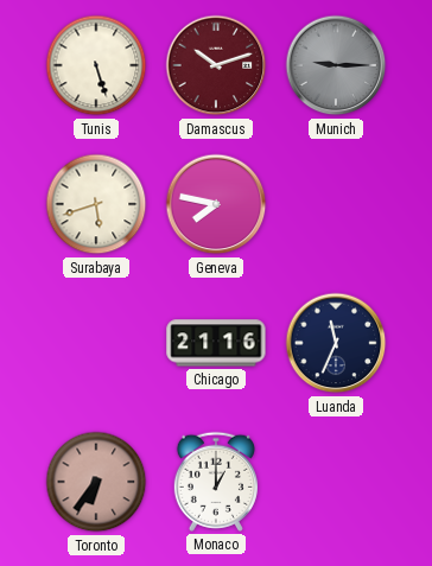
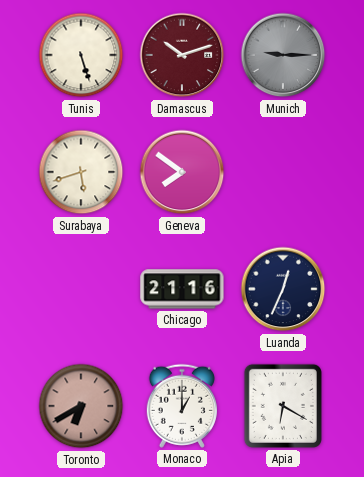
Geneva: 7:47 -> 7:51 (182, 172)
Luanda: 11:34 -> 12:34 (283, 289)
Toronto: 6:36 -> 6:40 (81, 406)
Apia: none -> 6:20 (283, 406)
